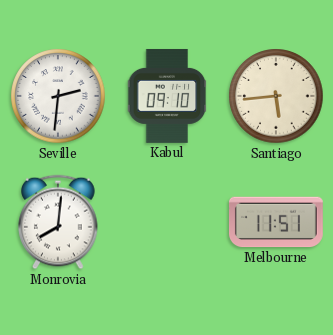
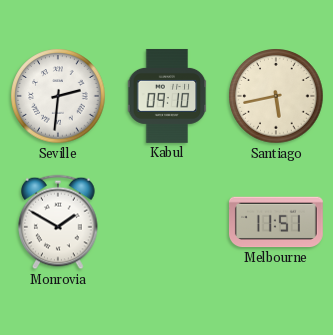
Santiago: 5:44 -> 5:43 (276, 96)
Monrovia: 8:01 -> 1:50 (58, 222)
